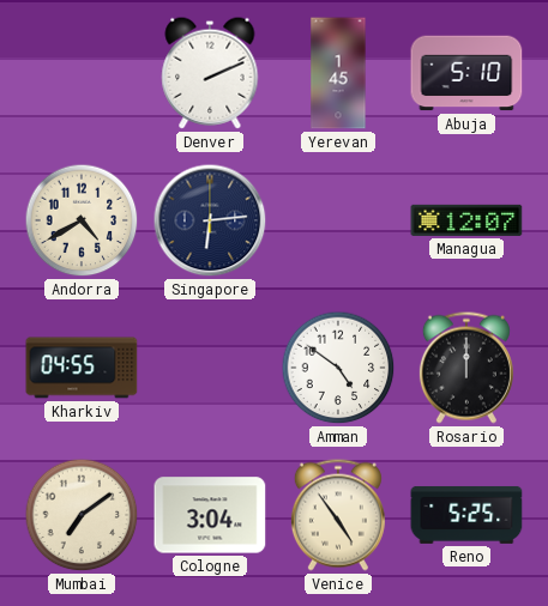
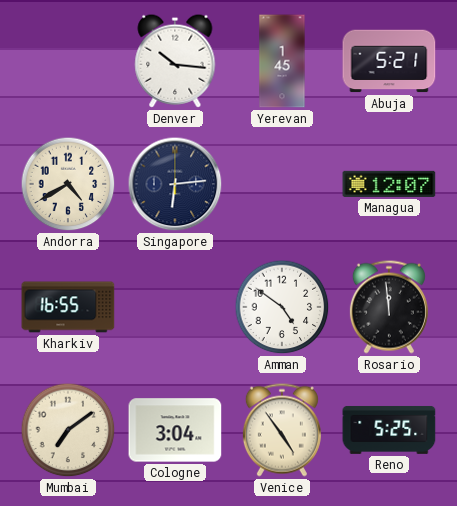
Denver: 2:11 -> 10:16 (175, 61)
Abuja: 5:10 -> 5:21 (389, 61)
Kharkiv: 04:55 -> 16:55 (68, 307)
Rosario: 12:00 -> 11:59 (389, 307)
